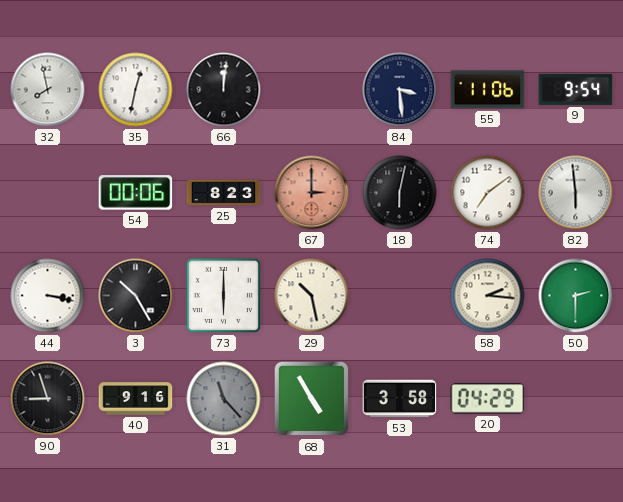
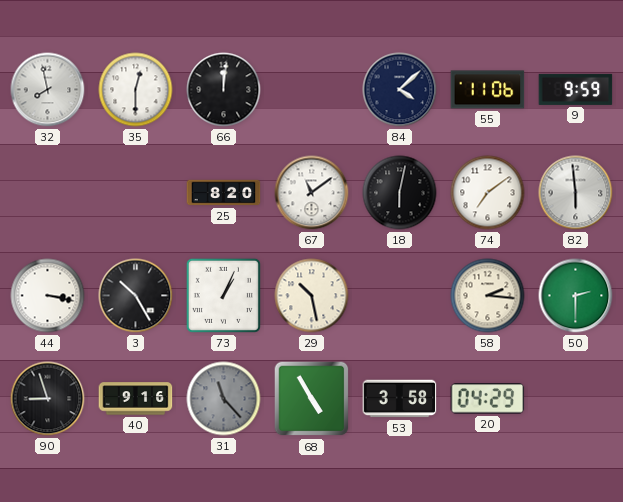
35: 12:32 -> 12:30 (136, 90)
84: 3:29 -> 4:08 (400, 90)
9: 9:54 -> 9:59 (576, 89)
54: 00:06 -> none (136, 193)
25: 8:23 -> 8:20 (224, 193)
67: 3:00 -> 11:09 (312, 193)
67 dial: salmon -> white (312, 193)
73: 6:00 -> 1:04 (223, 295)
